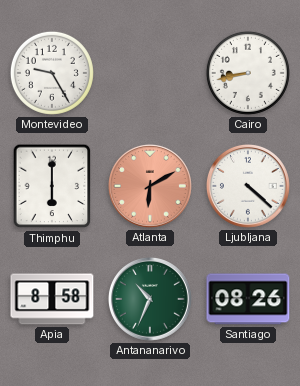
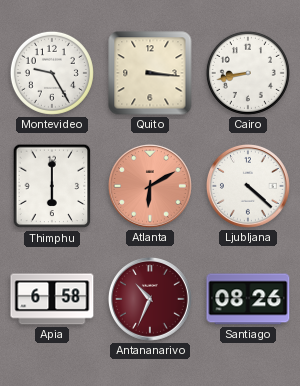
Quito: none -> 3:16 (150, 73)
Apia: 8:58 -> 6:58 (52, 299)
Antananarivo dial: green -> burgundy (150, 299)
